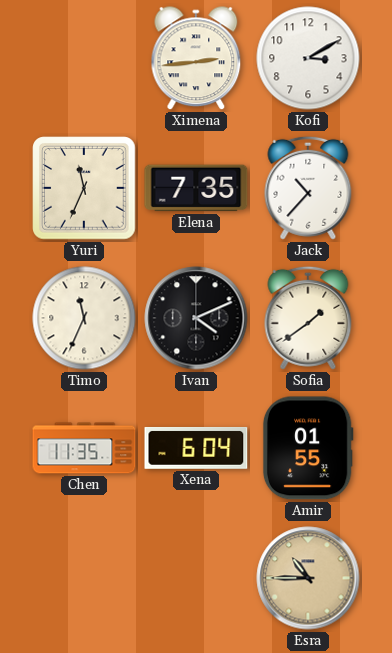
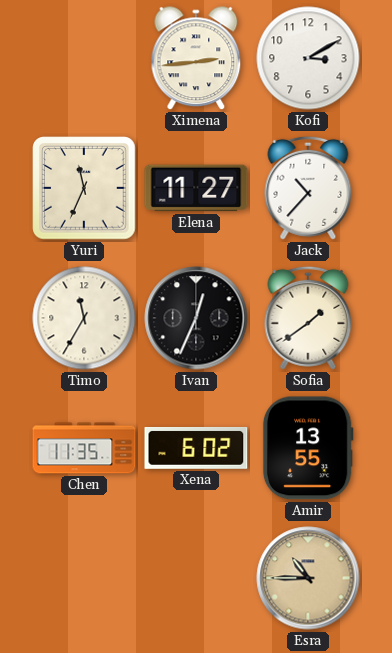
Elena: 7:35 -> 11:27 (196, 188)
Timo: 11:34 -> 11:35 (84, 318)
Ivan: 4:11 -> 12:34 (196, 318)
Xena: 6:04 -> 6:02 (196, 448)
Amir: 01:55 -> 13:55 (308, 448)
